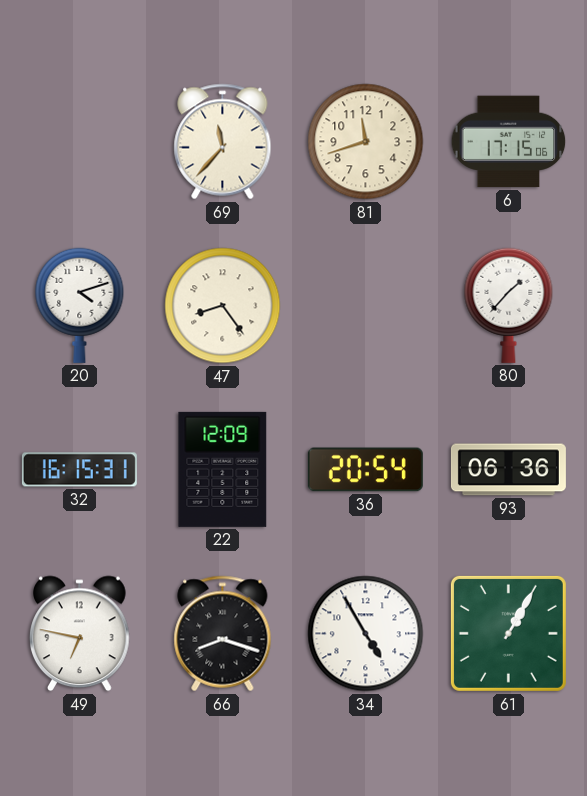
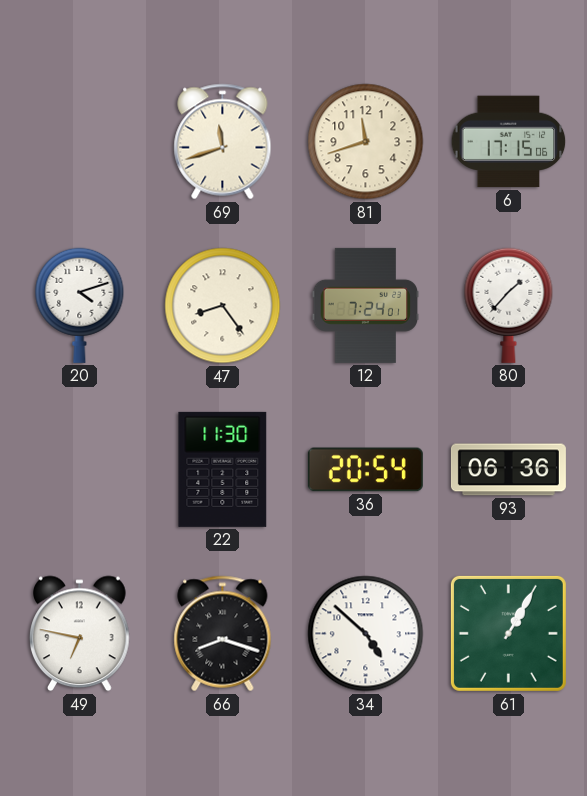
69: 11:37 -> 11:42 (223, 142)
12: none -> 7:24 (366, 305)
32: 16:15 -> none (79, 470)
22: 12:09 -> 11:30 (223, 469)
34: 4:55 -> 4:52 (366, 634)
